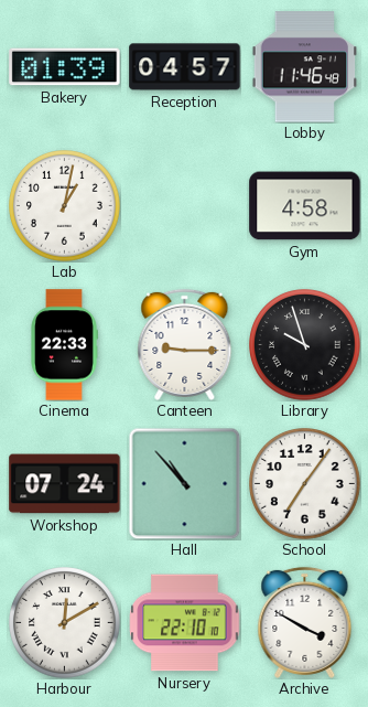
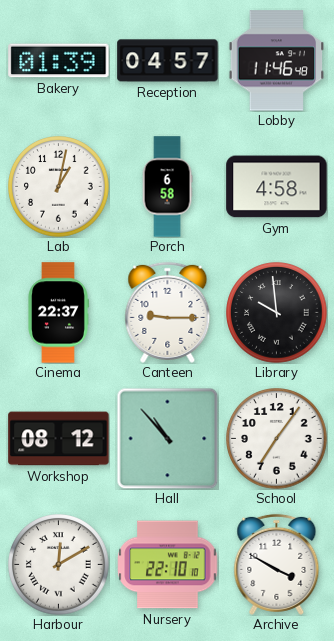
Porch: none -> 6:58 (167, 187)
Cinema: 22:33 -> 22:37 (59, 313)
Library: 9:57 -> 9:59 (277, 313)
Workshop: 07:24 -> 08:12 (59, 439)
